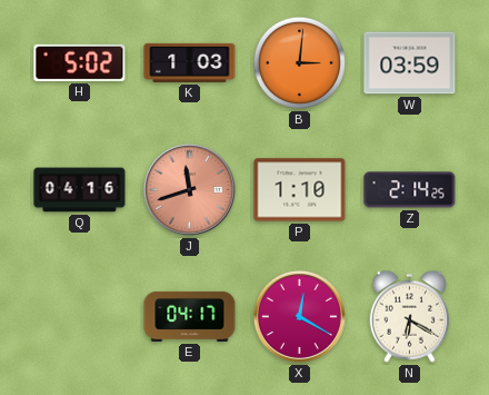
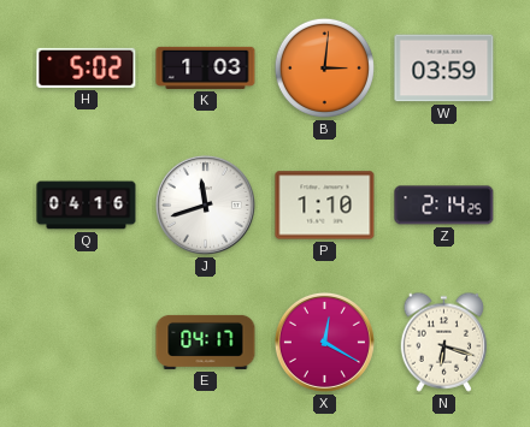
J dial: salmon -> white (205, 204)
N: 6:20 -> 6:18 (444, 342)
